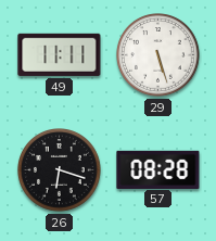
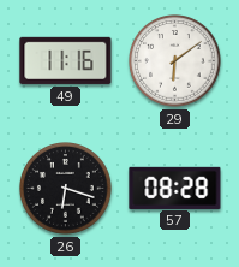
49: 11:11 -> 11:16 (66, 60)
29: 5:27 -> 6:09 (175, 61)
